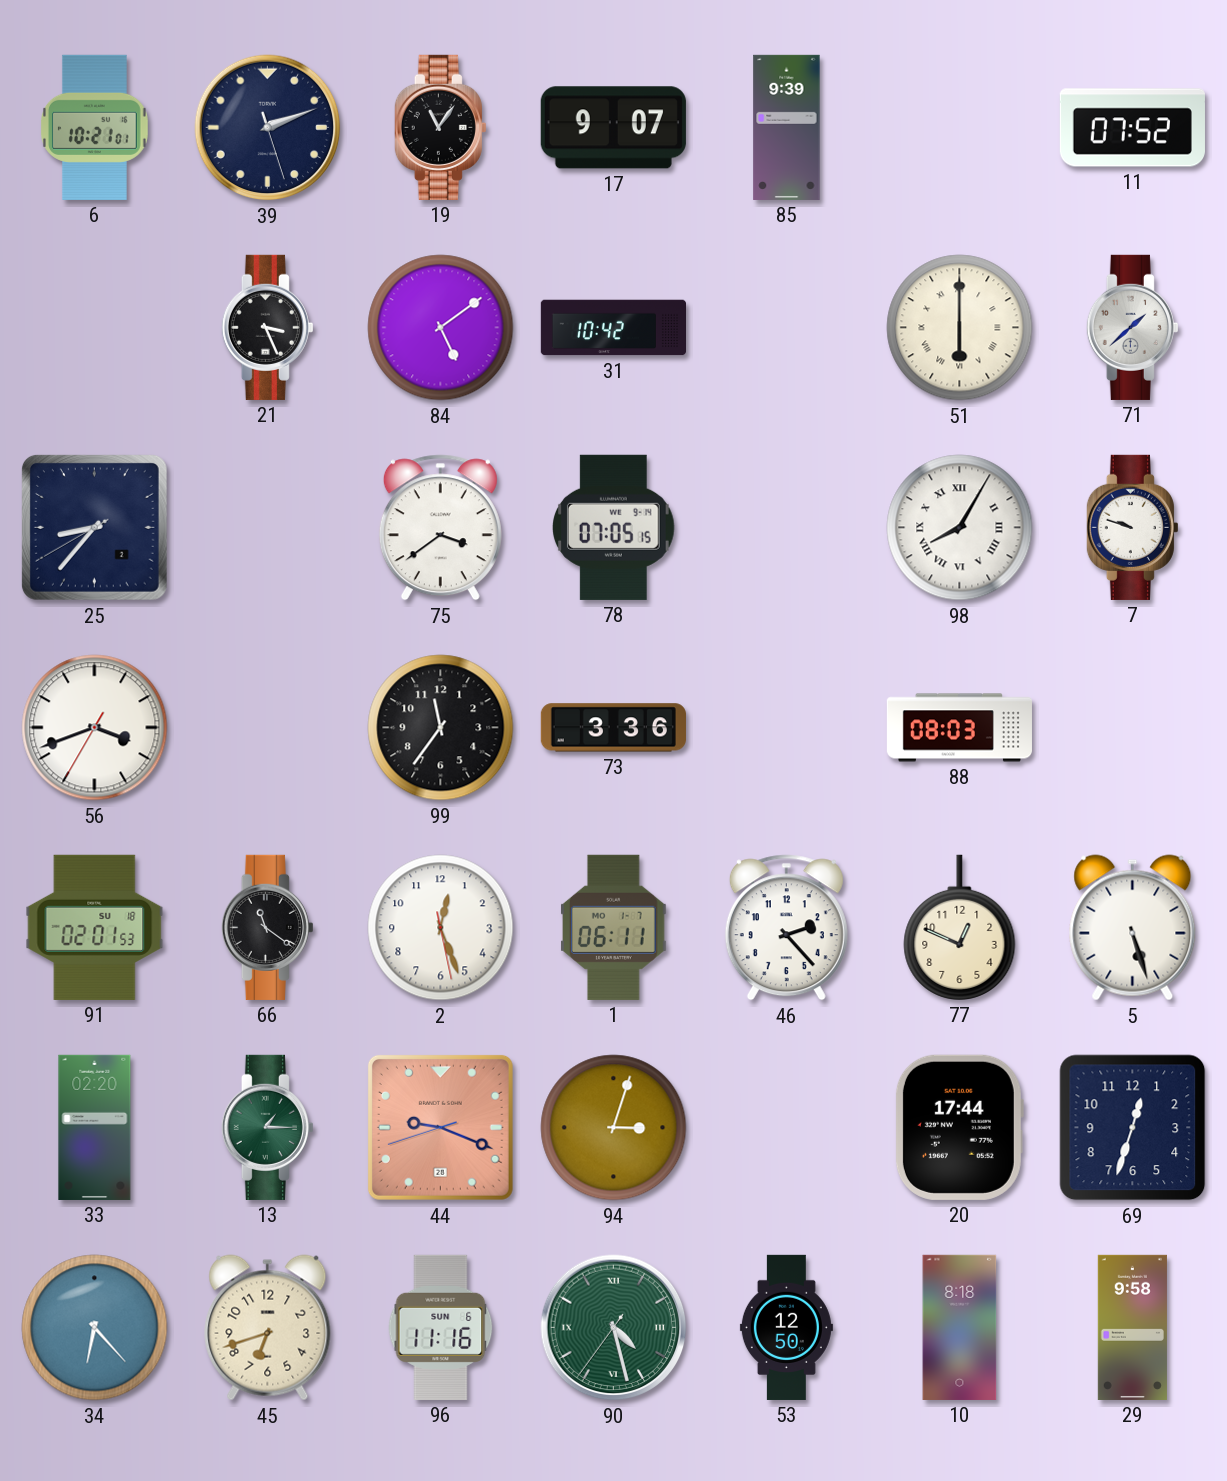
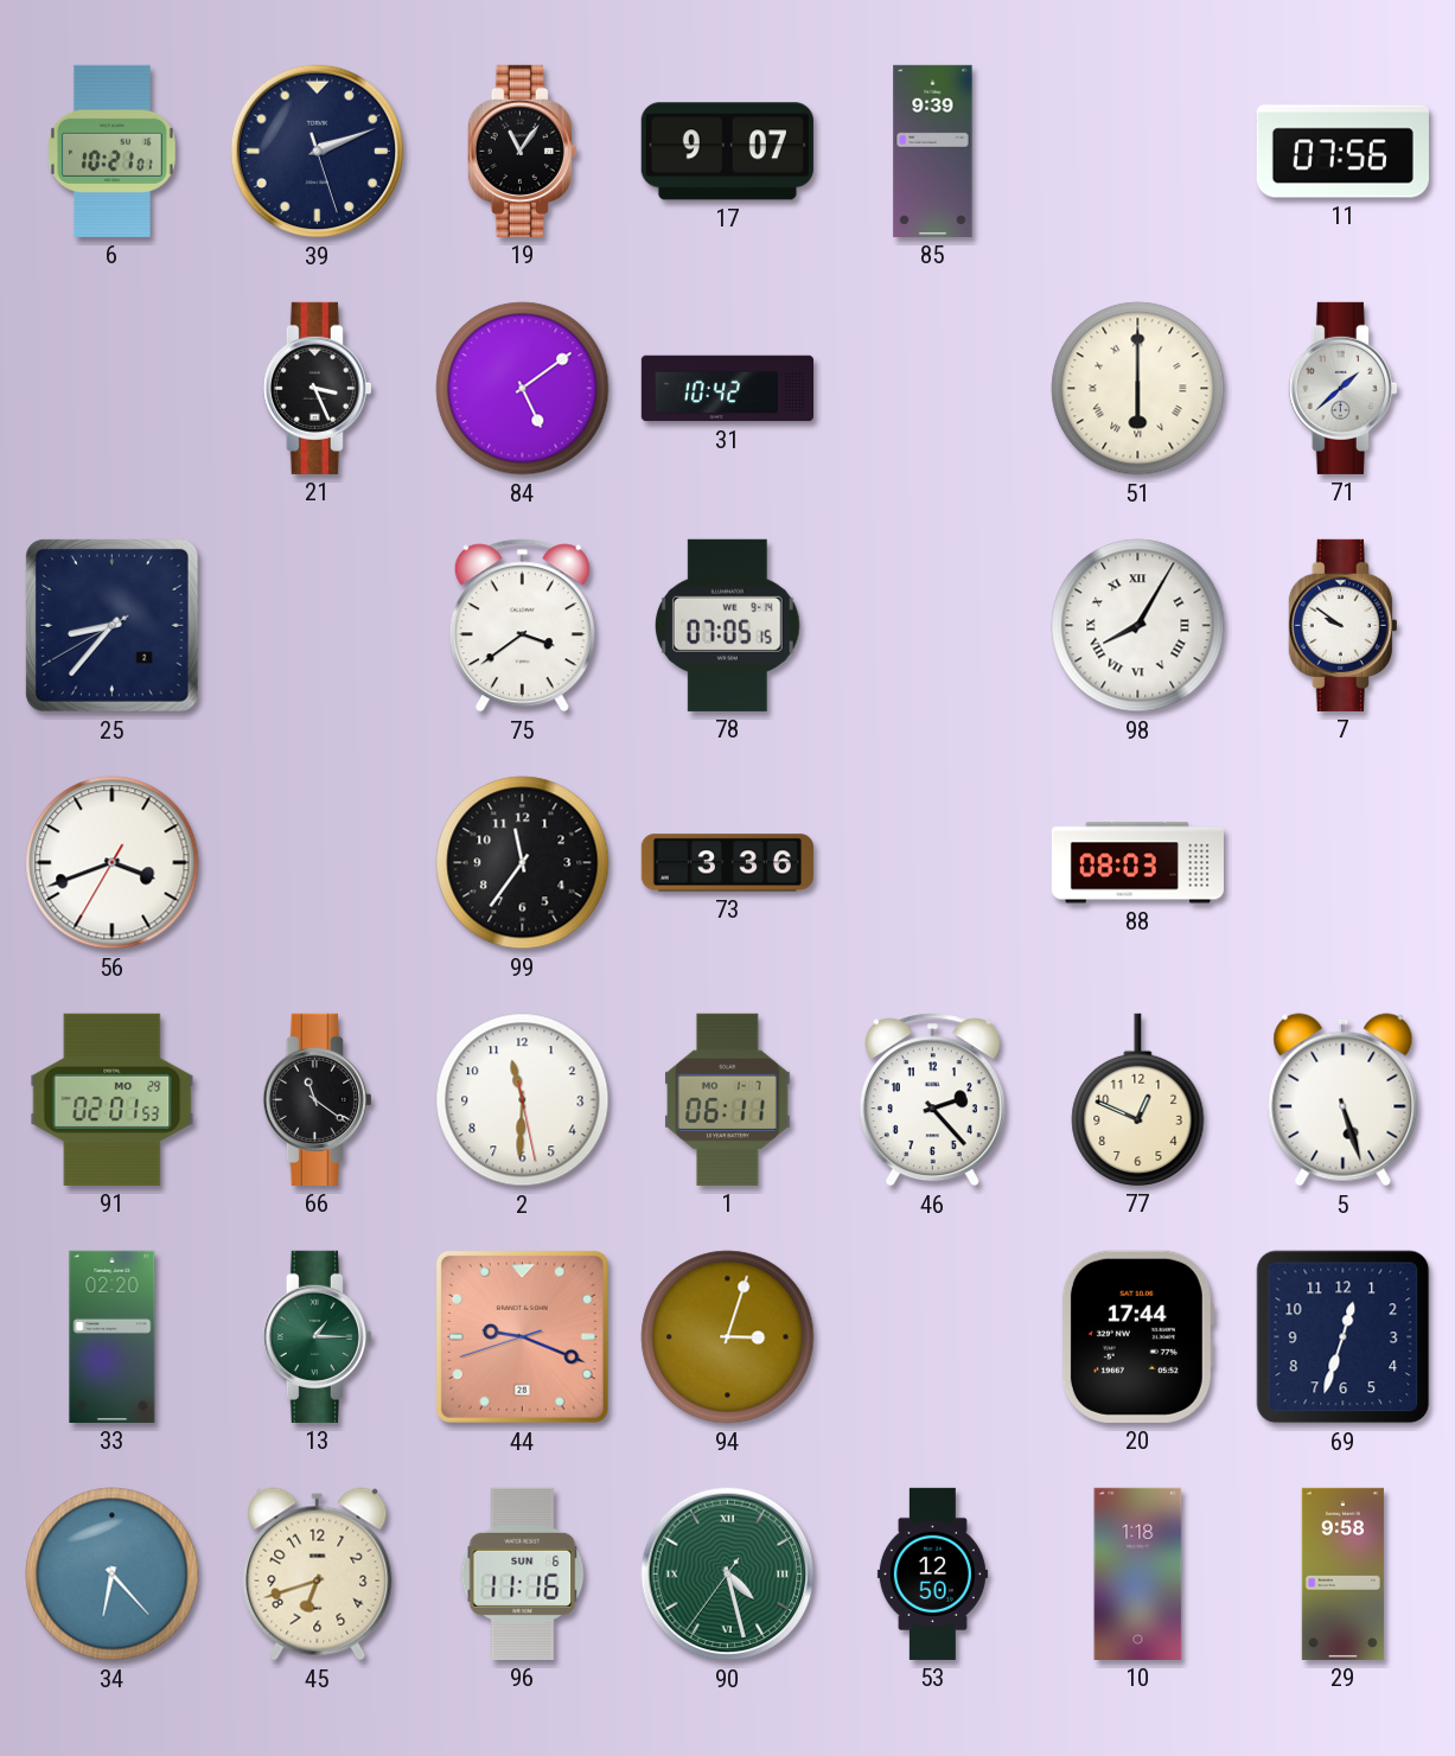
11: 07:52 -> 07:56 (1342, 152)
7: 9:48 -> 9:51 (1342, 625)
91 date: SU 18 -> MO 29 (113, 1099)
2: 12:26 -> 11:30 (523, 1100)
10: 8:18 -> 1:18 (1138, 1573)
